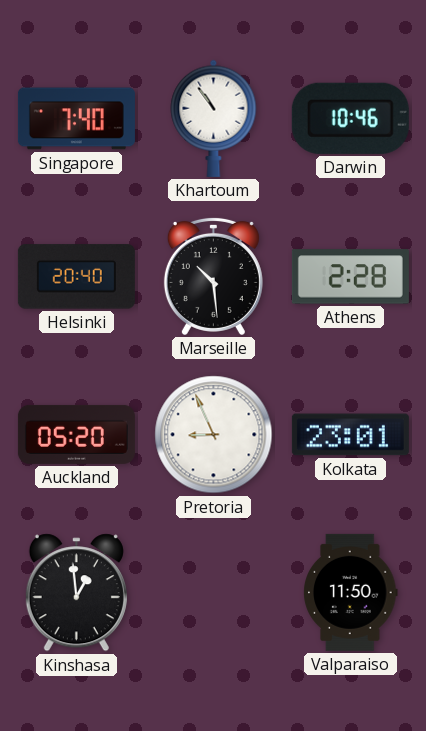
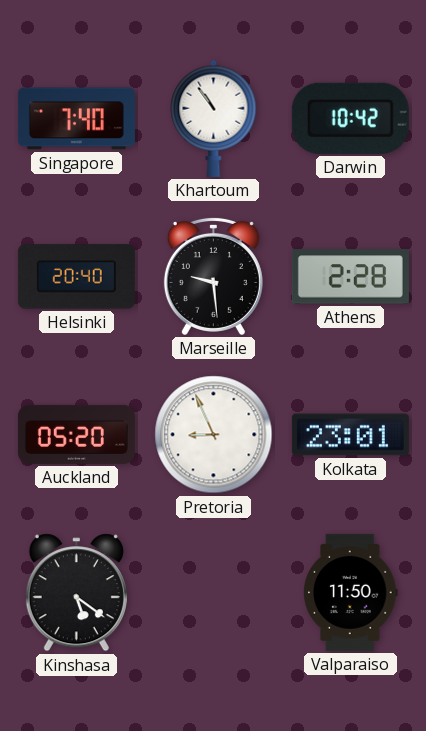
Darwin: 10:46 -> 10:42 (350, 118)
Marseille: 10:29 -> 9:29 (213, 276)
Kinshasa: 12:59 -> 5:21 (76, 593)
